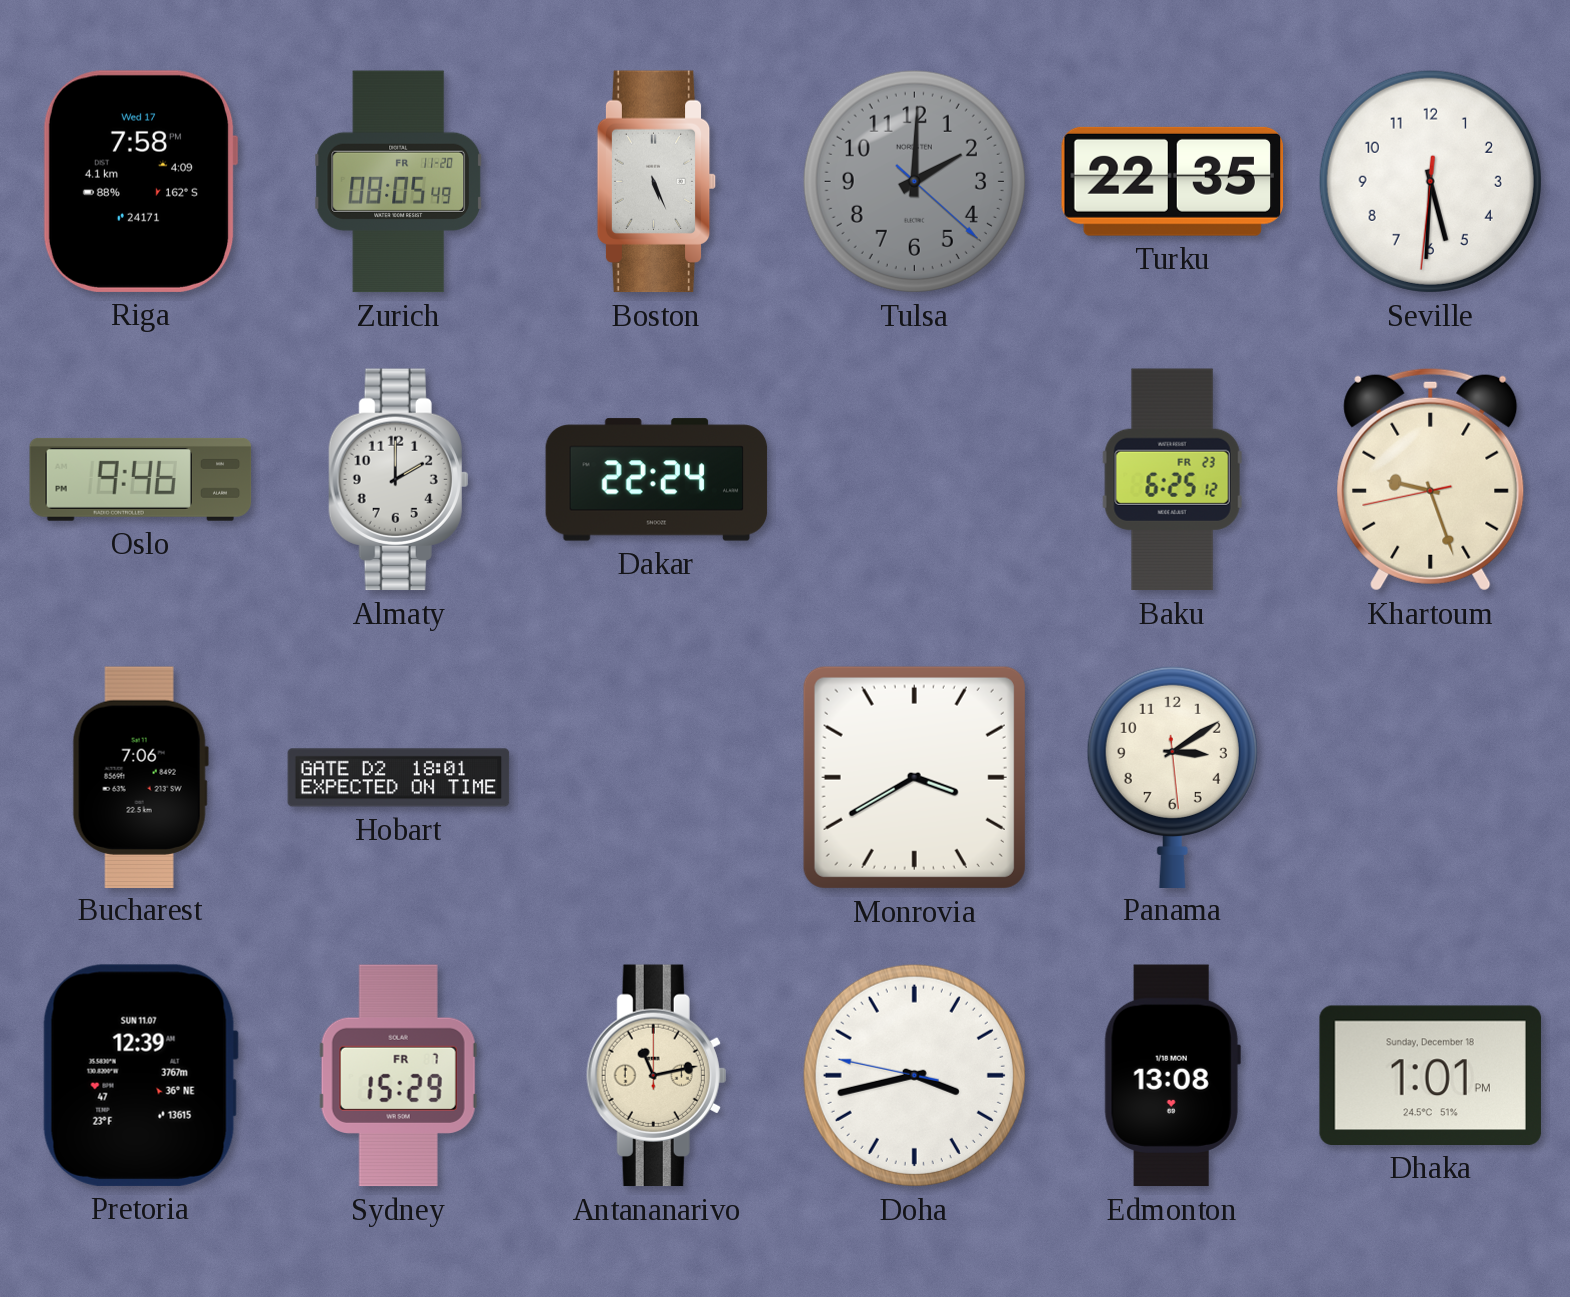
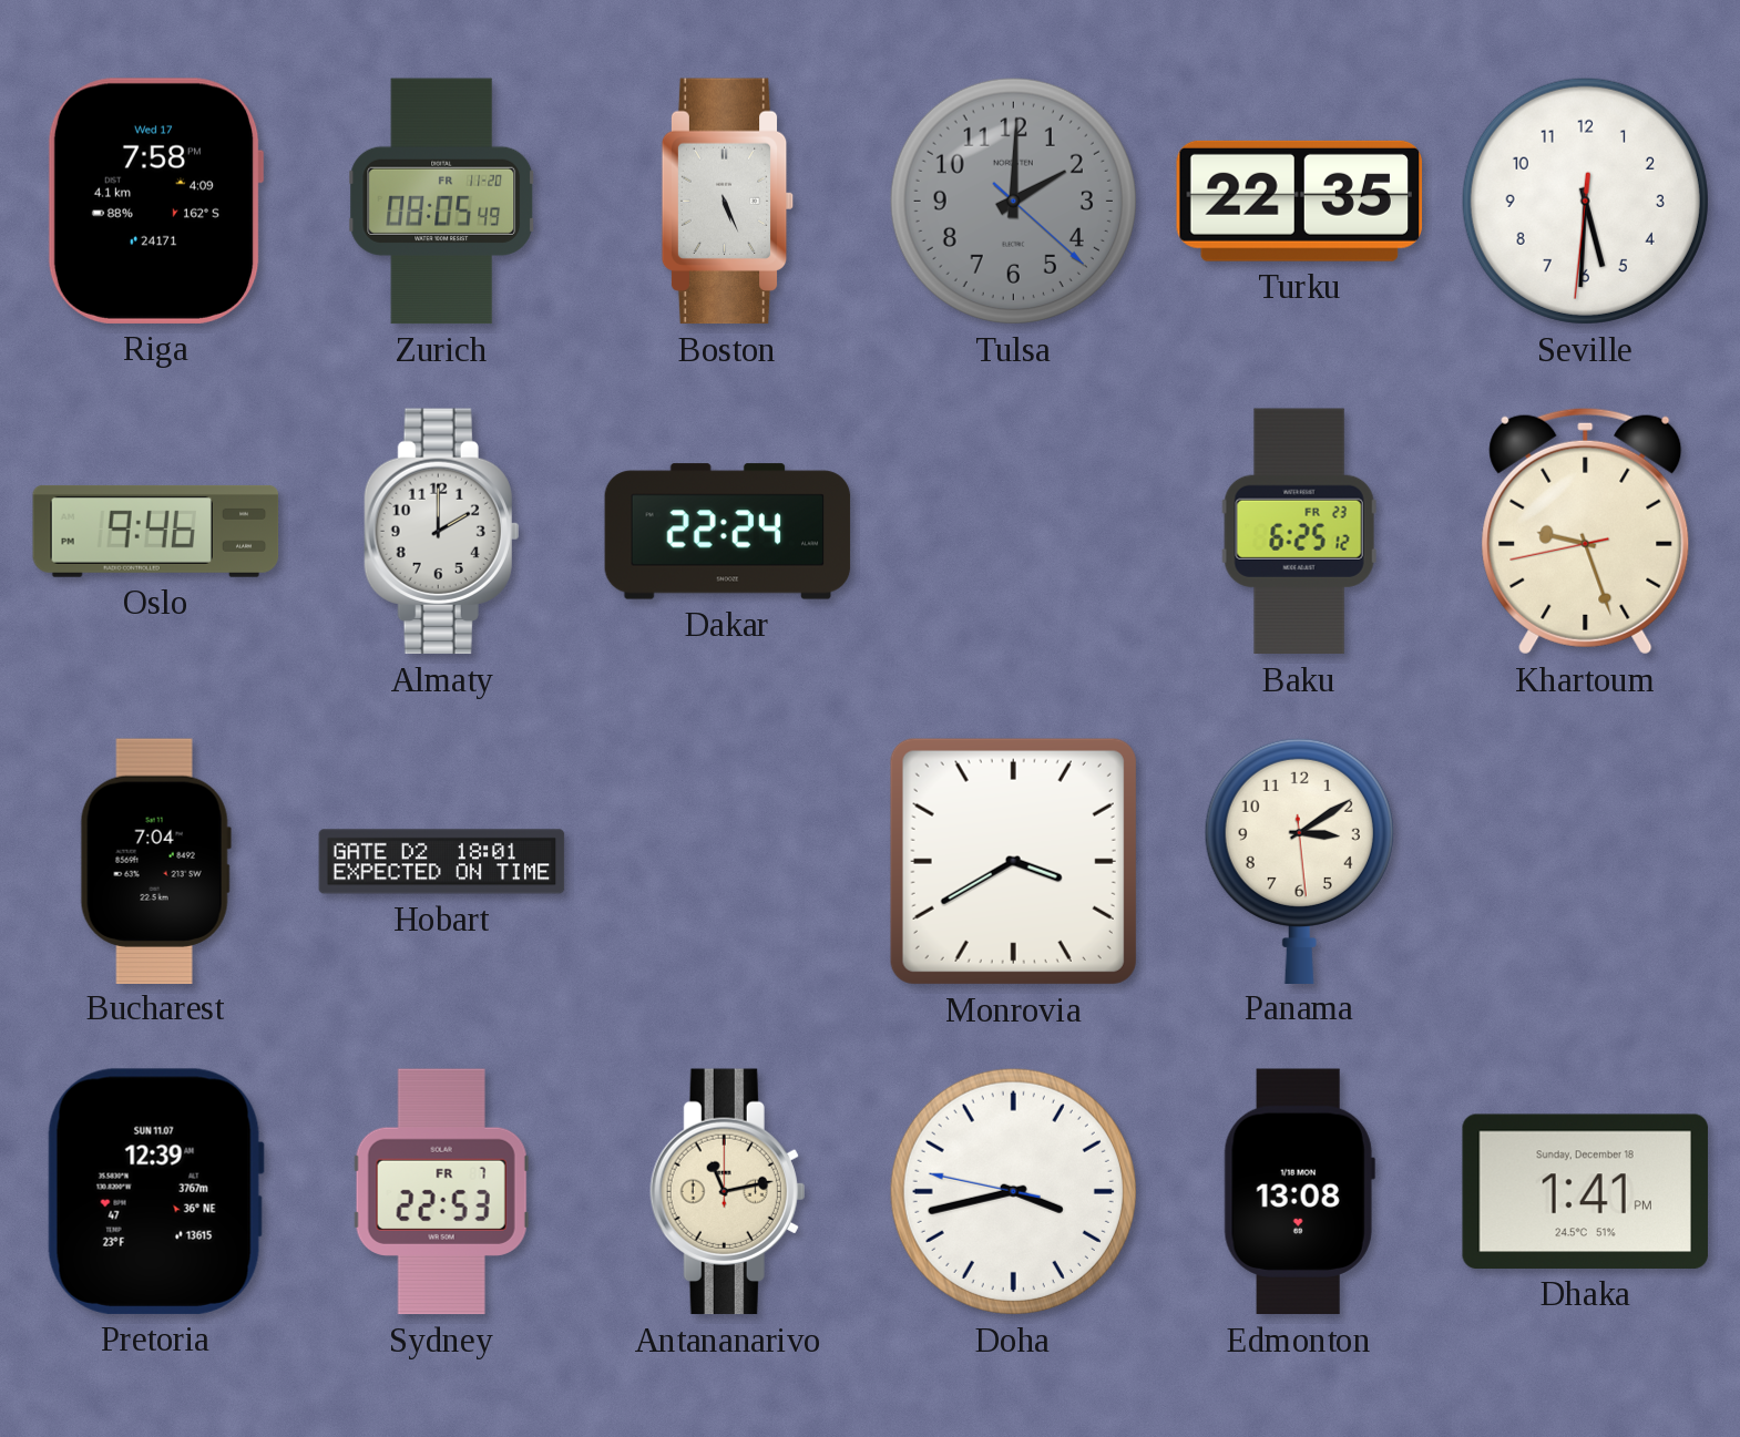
Bucharest: 7:06 -> 7:04 (155, 861)
Sydney: 15:29 -> 22:53 (441, 1192)
Dhaka: 1:01 -> 1:41 (1585, 1191)
